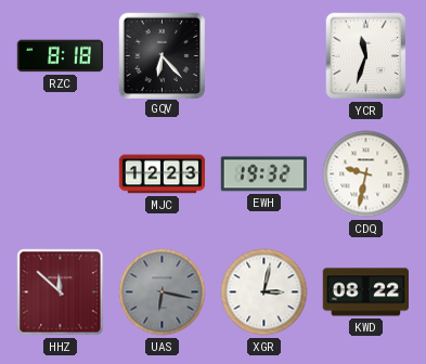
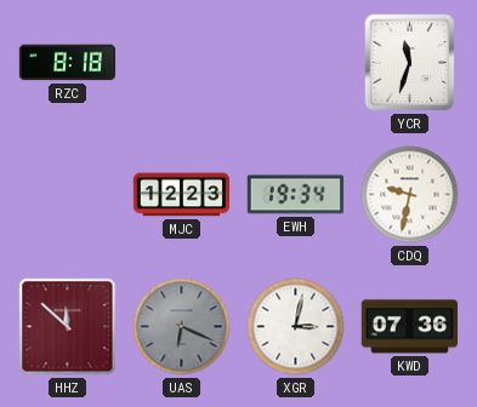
GQV: 6:23 -> none (162, 55)
EWH: 19:32 -> 19:34 (295, 195)
UAS: 6:17 -> 6:19 (182, 327)
KWD: 08:22 -> 07:36 (409, 327)
